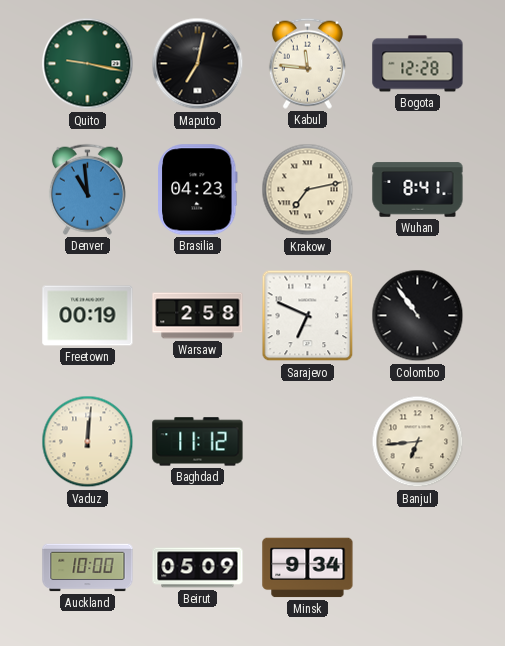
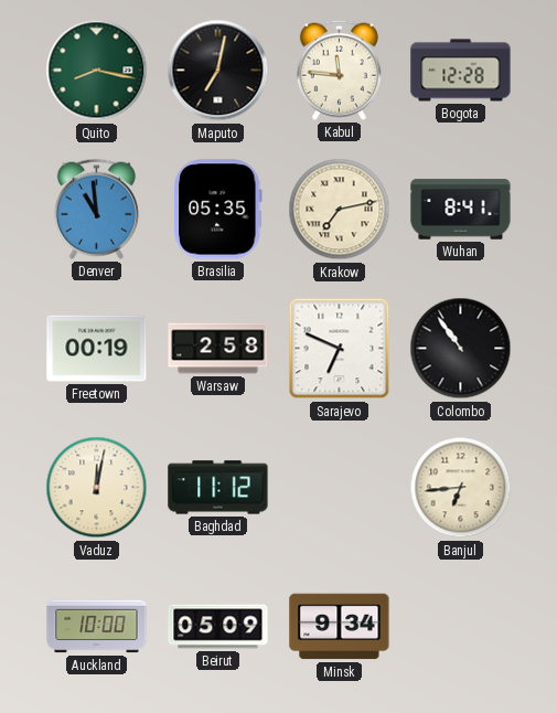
Quito: 9:17 -> 8:17 (97, 71)
Brasilia: 04:23 -> 05:35 (218, 210)
Vaduz: 12:01 -> 12:02 (97, 488)
